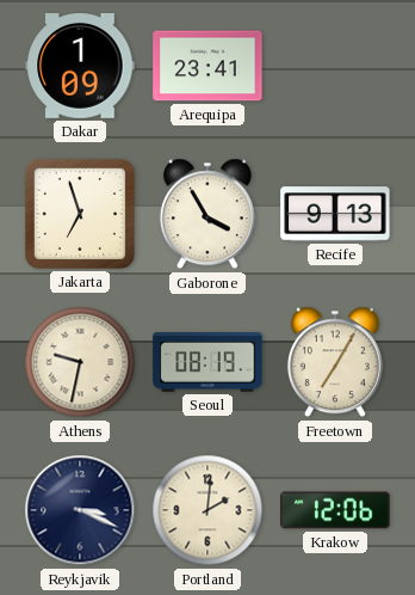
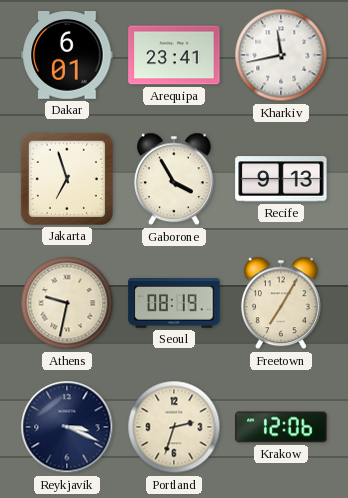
Dakar: 1:09 -> 6:01 (67, 56)
Kharkiv: none -> 11:43 (281, 55)
Portland: 2:01 -> 2:33 (174, 427)
